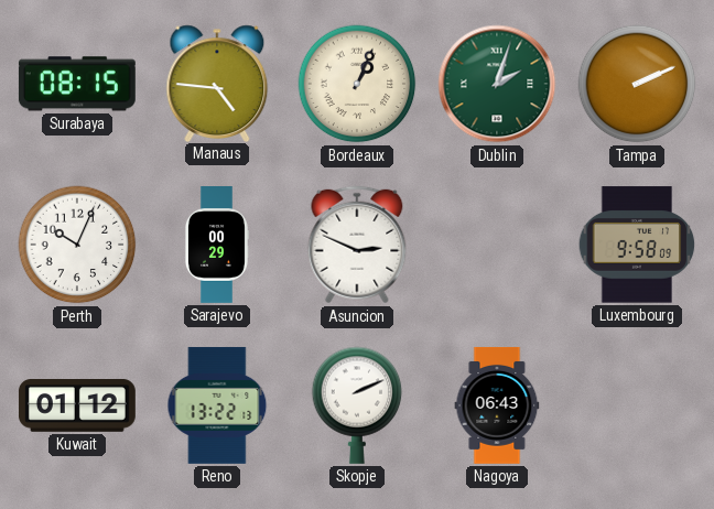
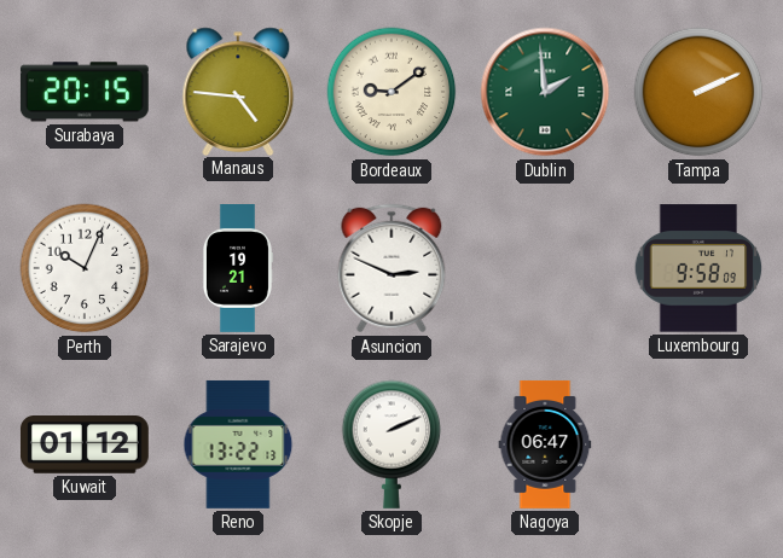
Surabaya: 08:15 -> 20:15 (85, 92)
Bordeaux: 1:04 -> 9:09 (391, 92)
Dublin: 2:03 -> 1:59 (545, 92)
Sarajevo: 00:29 -> 19:21 (237, 269)
Nagoya: 06:43 -> 06:47 (545, 444)
